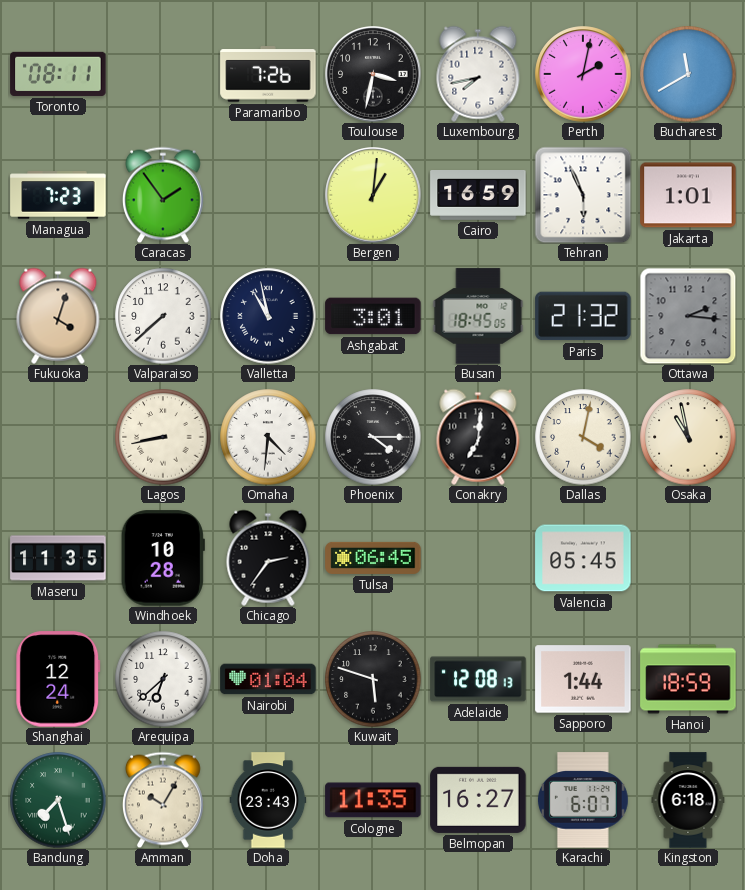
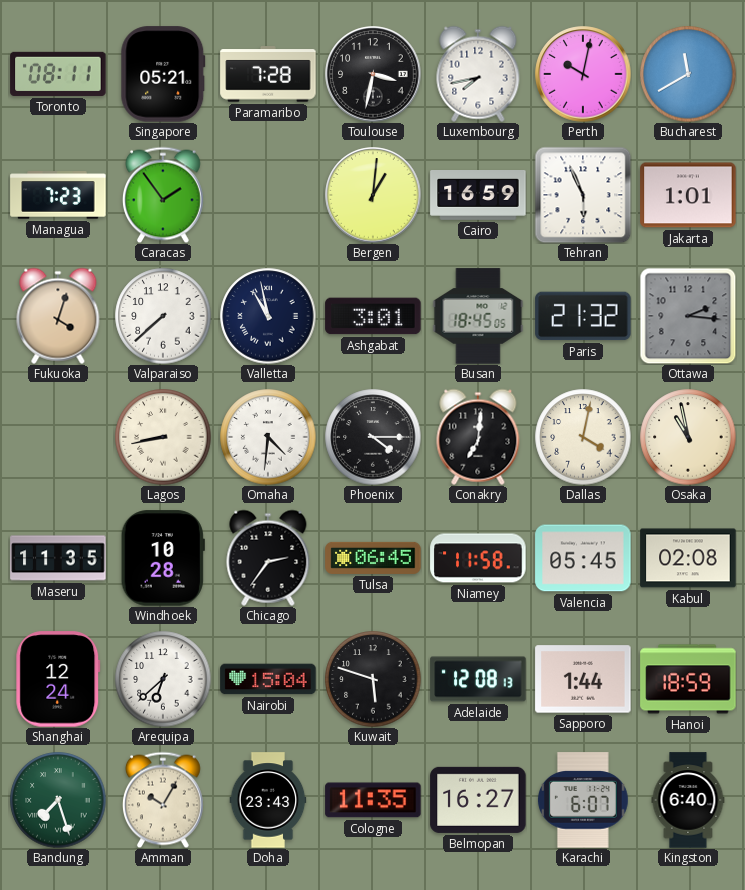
Singapore: none -> 05:21 (163, 74)
Paramaribo: 7:26 -> 7:28 (268, 74)
Perth: 2:02 -> 10:02 (583, 74)
Niamey: none -> 11:58 (478, 558)
Kabul: none -> 02:08 (688, 558)
Nairobi: 01:04 -> 15:04 (268, 679)
Kingston: 6:18 -> 6:40 (688, 800)
